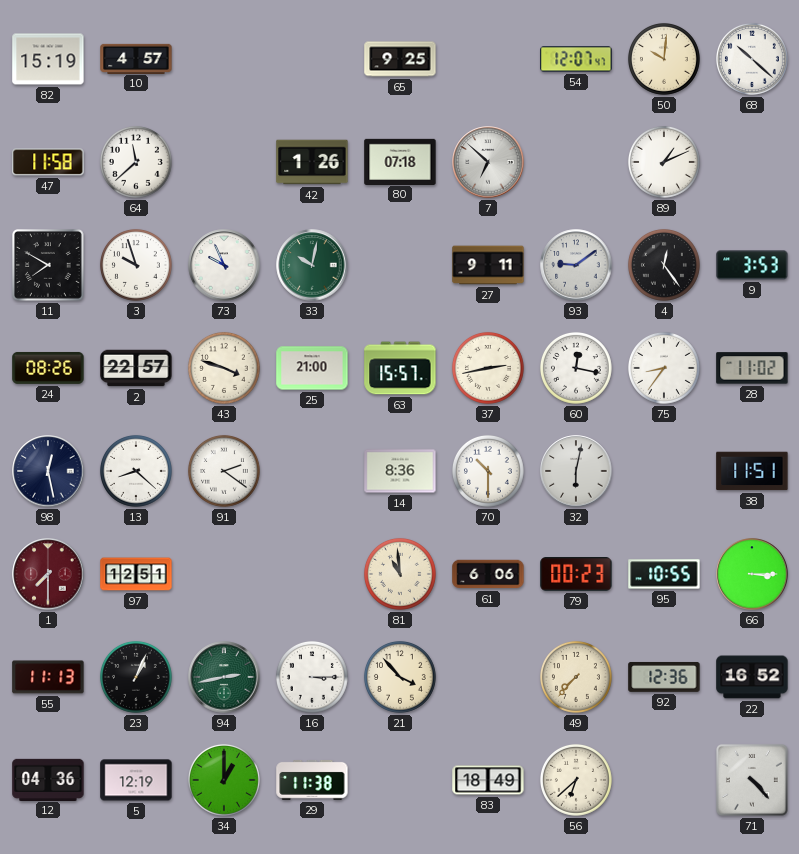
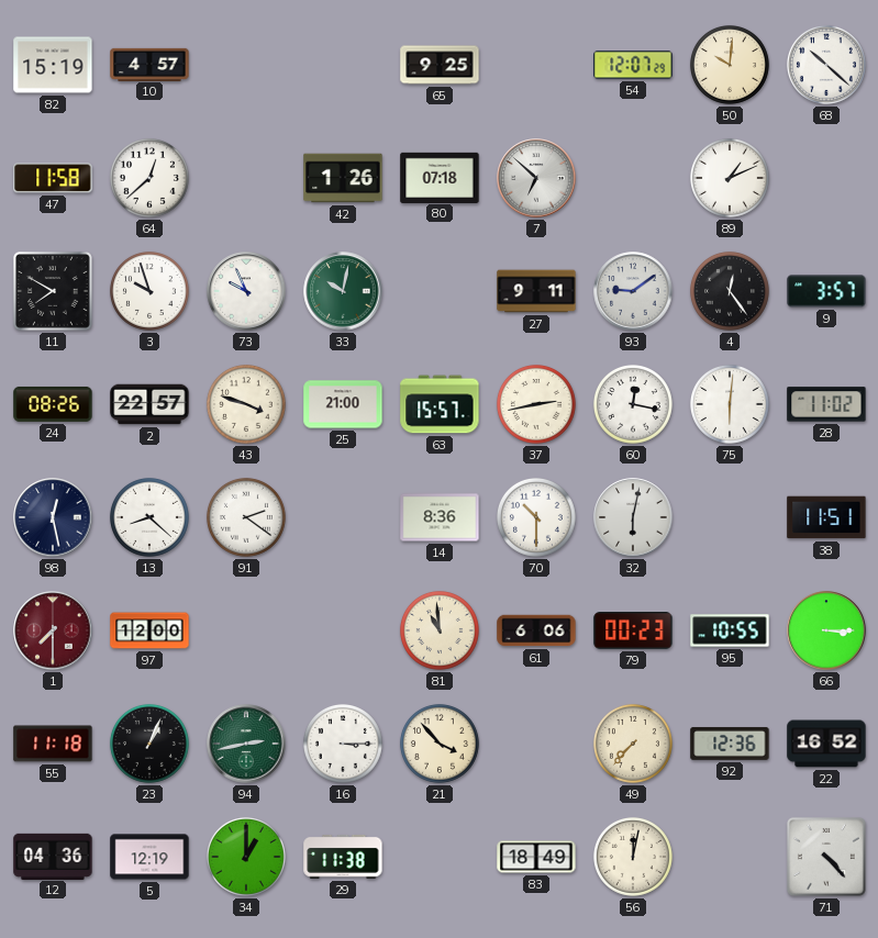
54: 12:07:47 -> 12:07:29 (633, 65)
64: 11:38 -> 12:38 (149, 178)
9: 3:53 -> 3:57 (826, 291)
75: 8:36 -> 6:01 (730, 404)
97: 12:51 -> 12:00 (149, 630)
55: 11:13 -> 11:18 (53, 744)
56: 6:38 -> 12:02 (633, 857)
